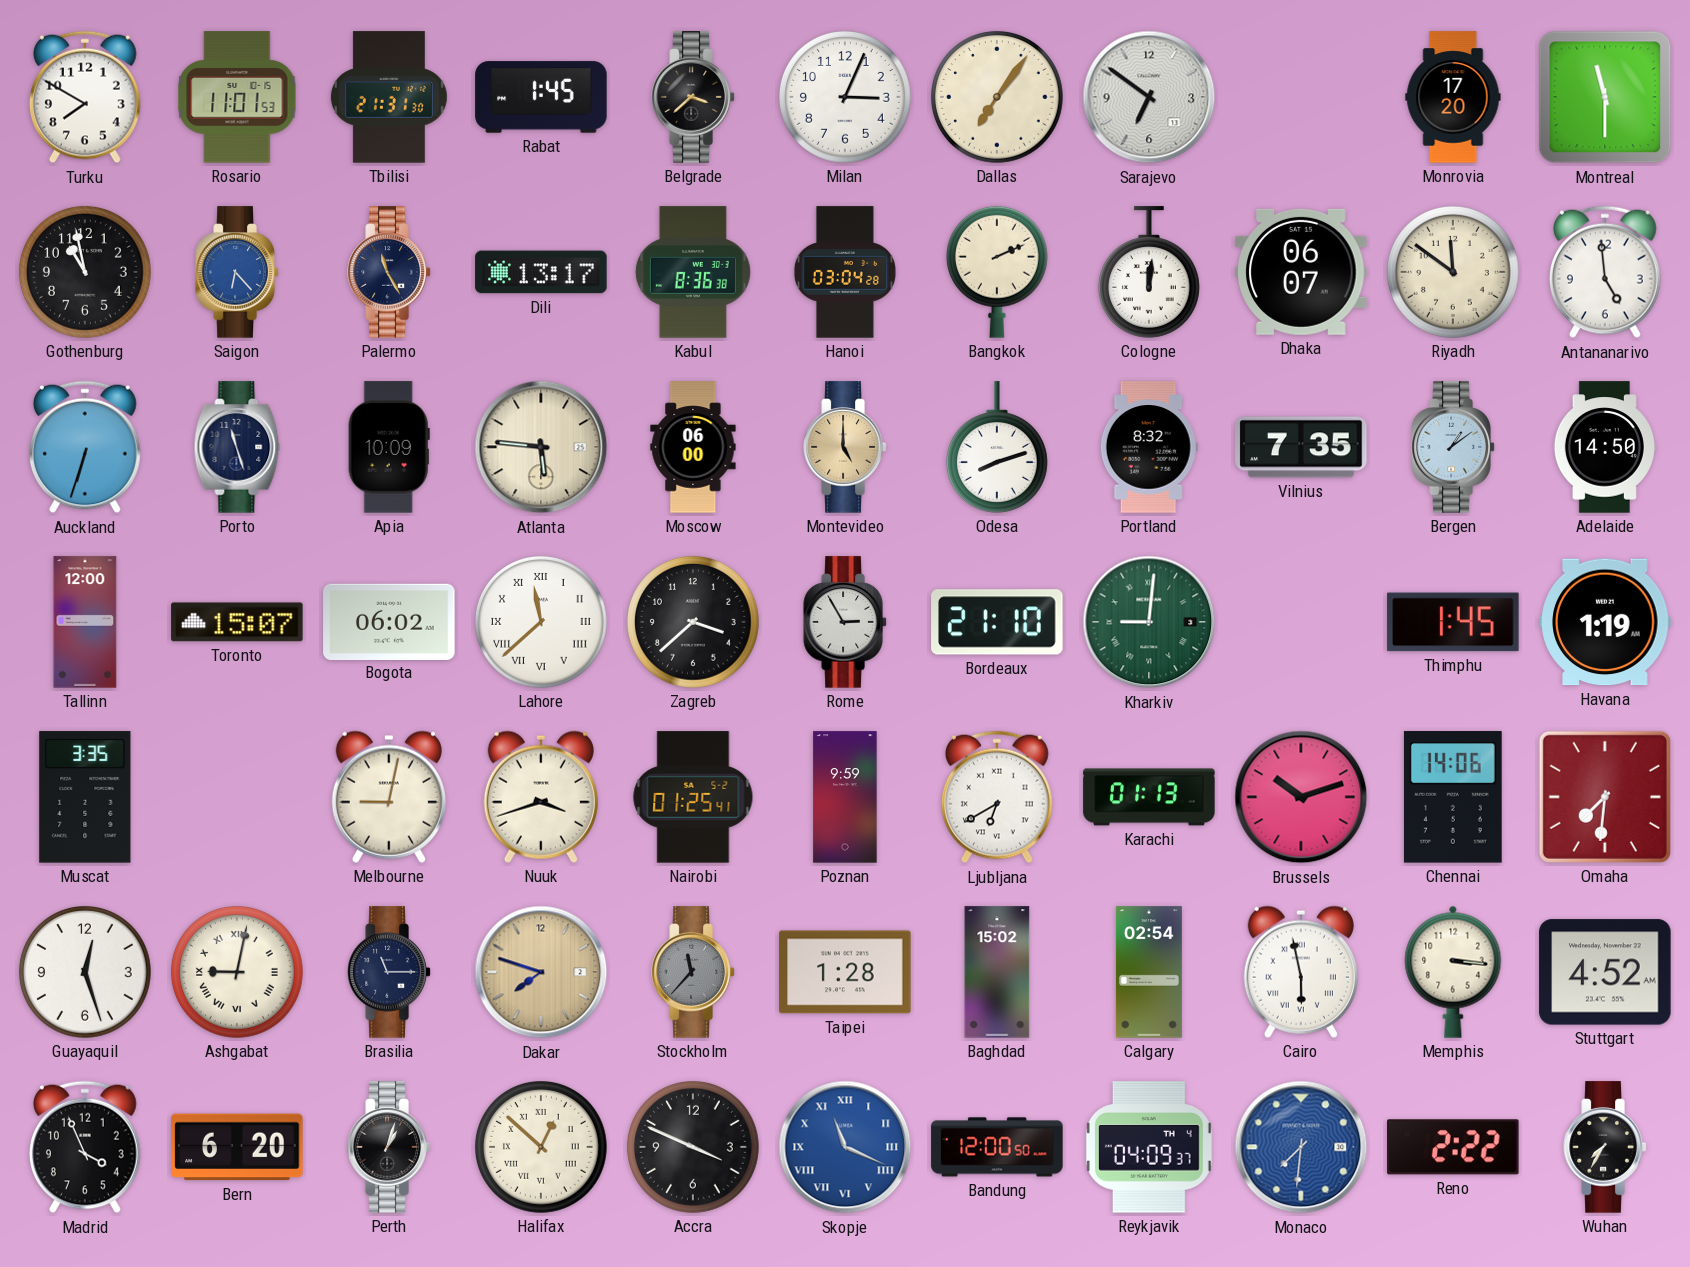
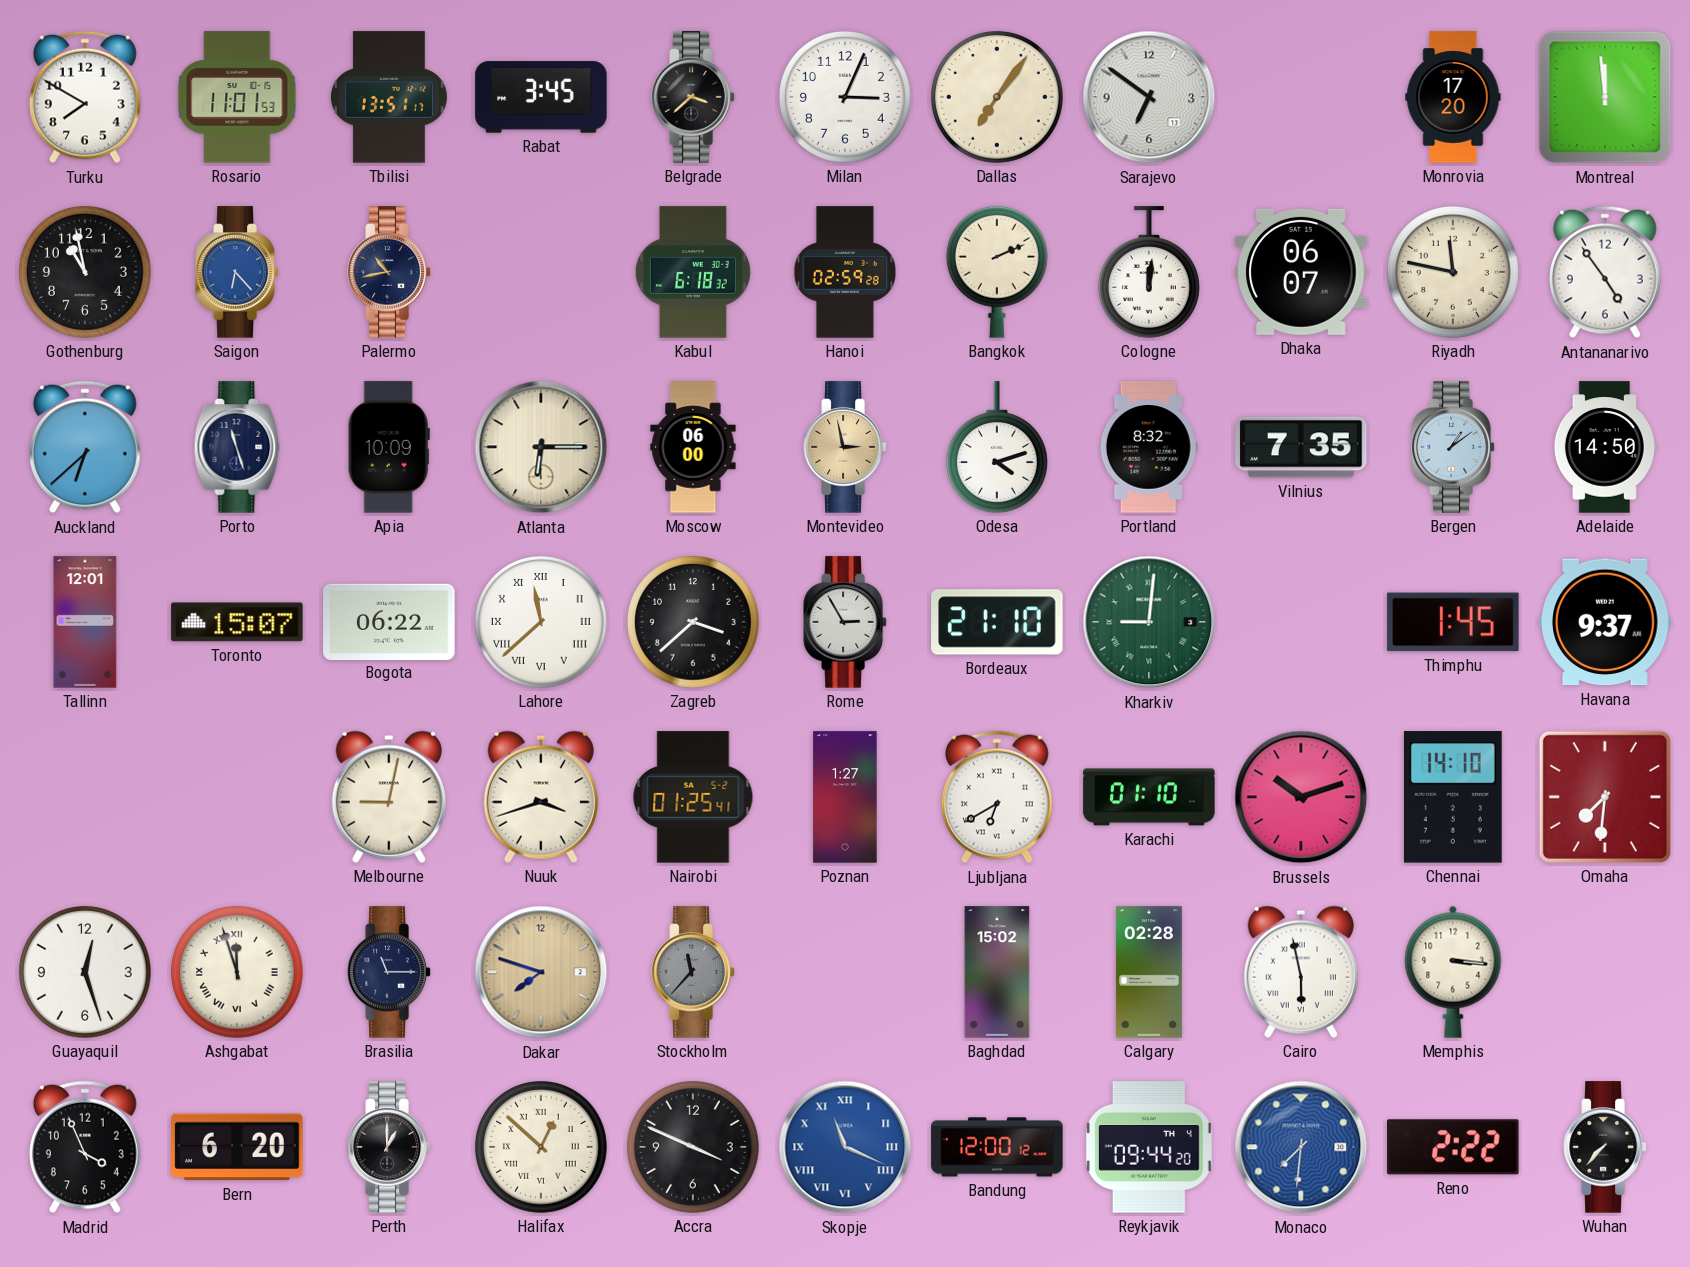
Tbilisi: 21:31 -> 13:51 (389, 97)
Rabat: 1:45 -> 3:45 (541, 97)
Montreal: 11:30 -> 11:59 (1605, 97)
Palermo: 11:25 -> 10:43 (389, 272)
Dili: 13:17 -> none (541, 272)
Kabul: 8:36 -> 6:18 (693, 272)
Hanoi: 03:04 -> 02:59 (845, 272)
Riyadh: 11:51 -> 11:47 (1454, 273)
Antananarivo: 4:59 -> 4:54 (1606, 272)
Auckland: 6:33 -> 6:38 (86, 447)
Atlanta: 5:46 -> 6:15 (541, 447)
Montevideo: 5:00 -> 2:58 (845, 447)
Odesa: 8:12 -> 4:12 (997, 447)
Tallinn: 12:00 -> 12:01 (85, 622)
Bogota: 06:02 -> 06:22 (389, 621)
Havana: 1:19 -> 9:37 (1605, 622)
Muscat: 3:35 -> none (85, 797)
Poznan: 9:59 -> 1:27 (845, 797)
Karachi: 01:13 -> 01:10 (1149, 797)
Chennai: 14:06 -> 14:10 (1453, 797)
Ashgabat: 9:02 -> 11:57 (238, 973)
Taipei: 1:28 -> none (845, 972)
Calgary: 02:54 -> 02:28 (1149, 972)
Stuttgart: 4:52 -> none (1605, 972)
Perth: 1:03 -> 1:00 (389, 1147)
Bandung: 12:00:50 -> 12:00:12 (997, 1147)
Reykjavik: 04:09 -> 09:44 (1149, 1147)
Wuhan: 7:35 -> 7:37 (1605, 1147)
